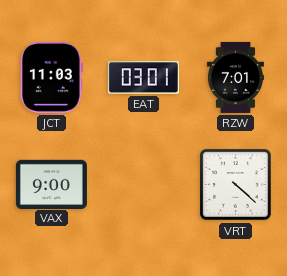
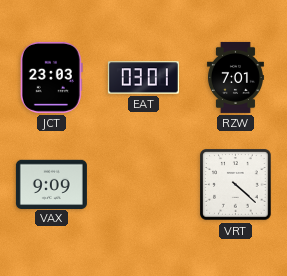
JCT: 11:03 -> 23:03 (51, 77)
VAX: 9:00 -> 9:09 (51, 184)
